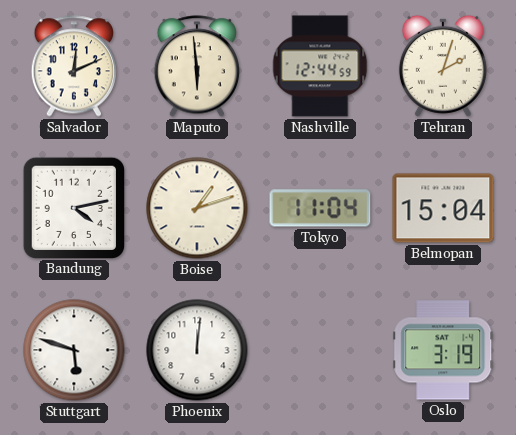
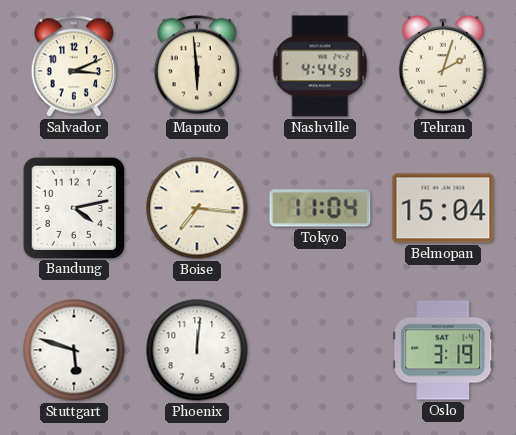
Salvador: 12:11 -> 3:11 (73, 66)
Nashville: 12:44 -> 4:44 (320, 66)
Boise: 1:12 -> 7:16 (197, 208)
